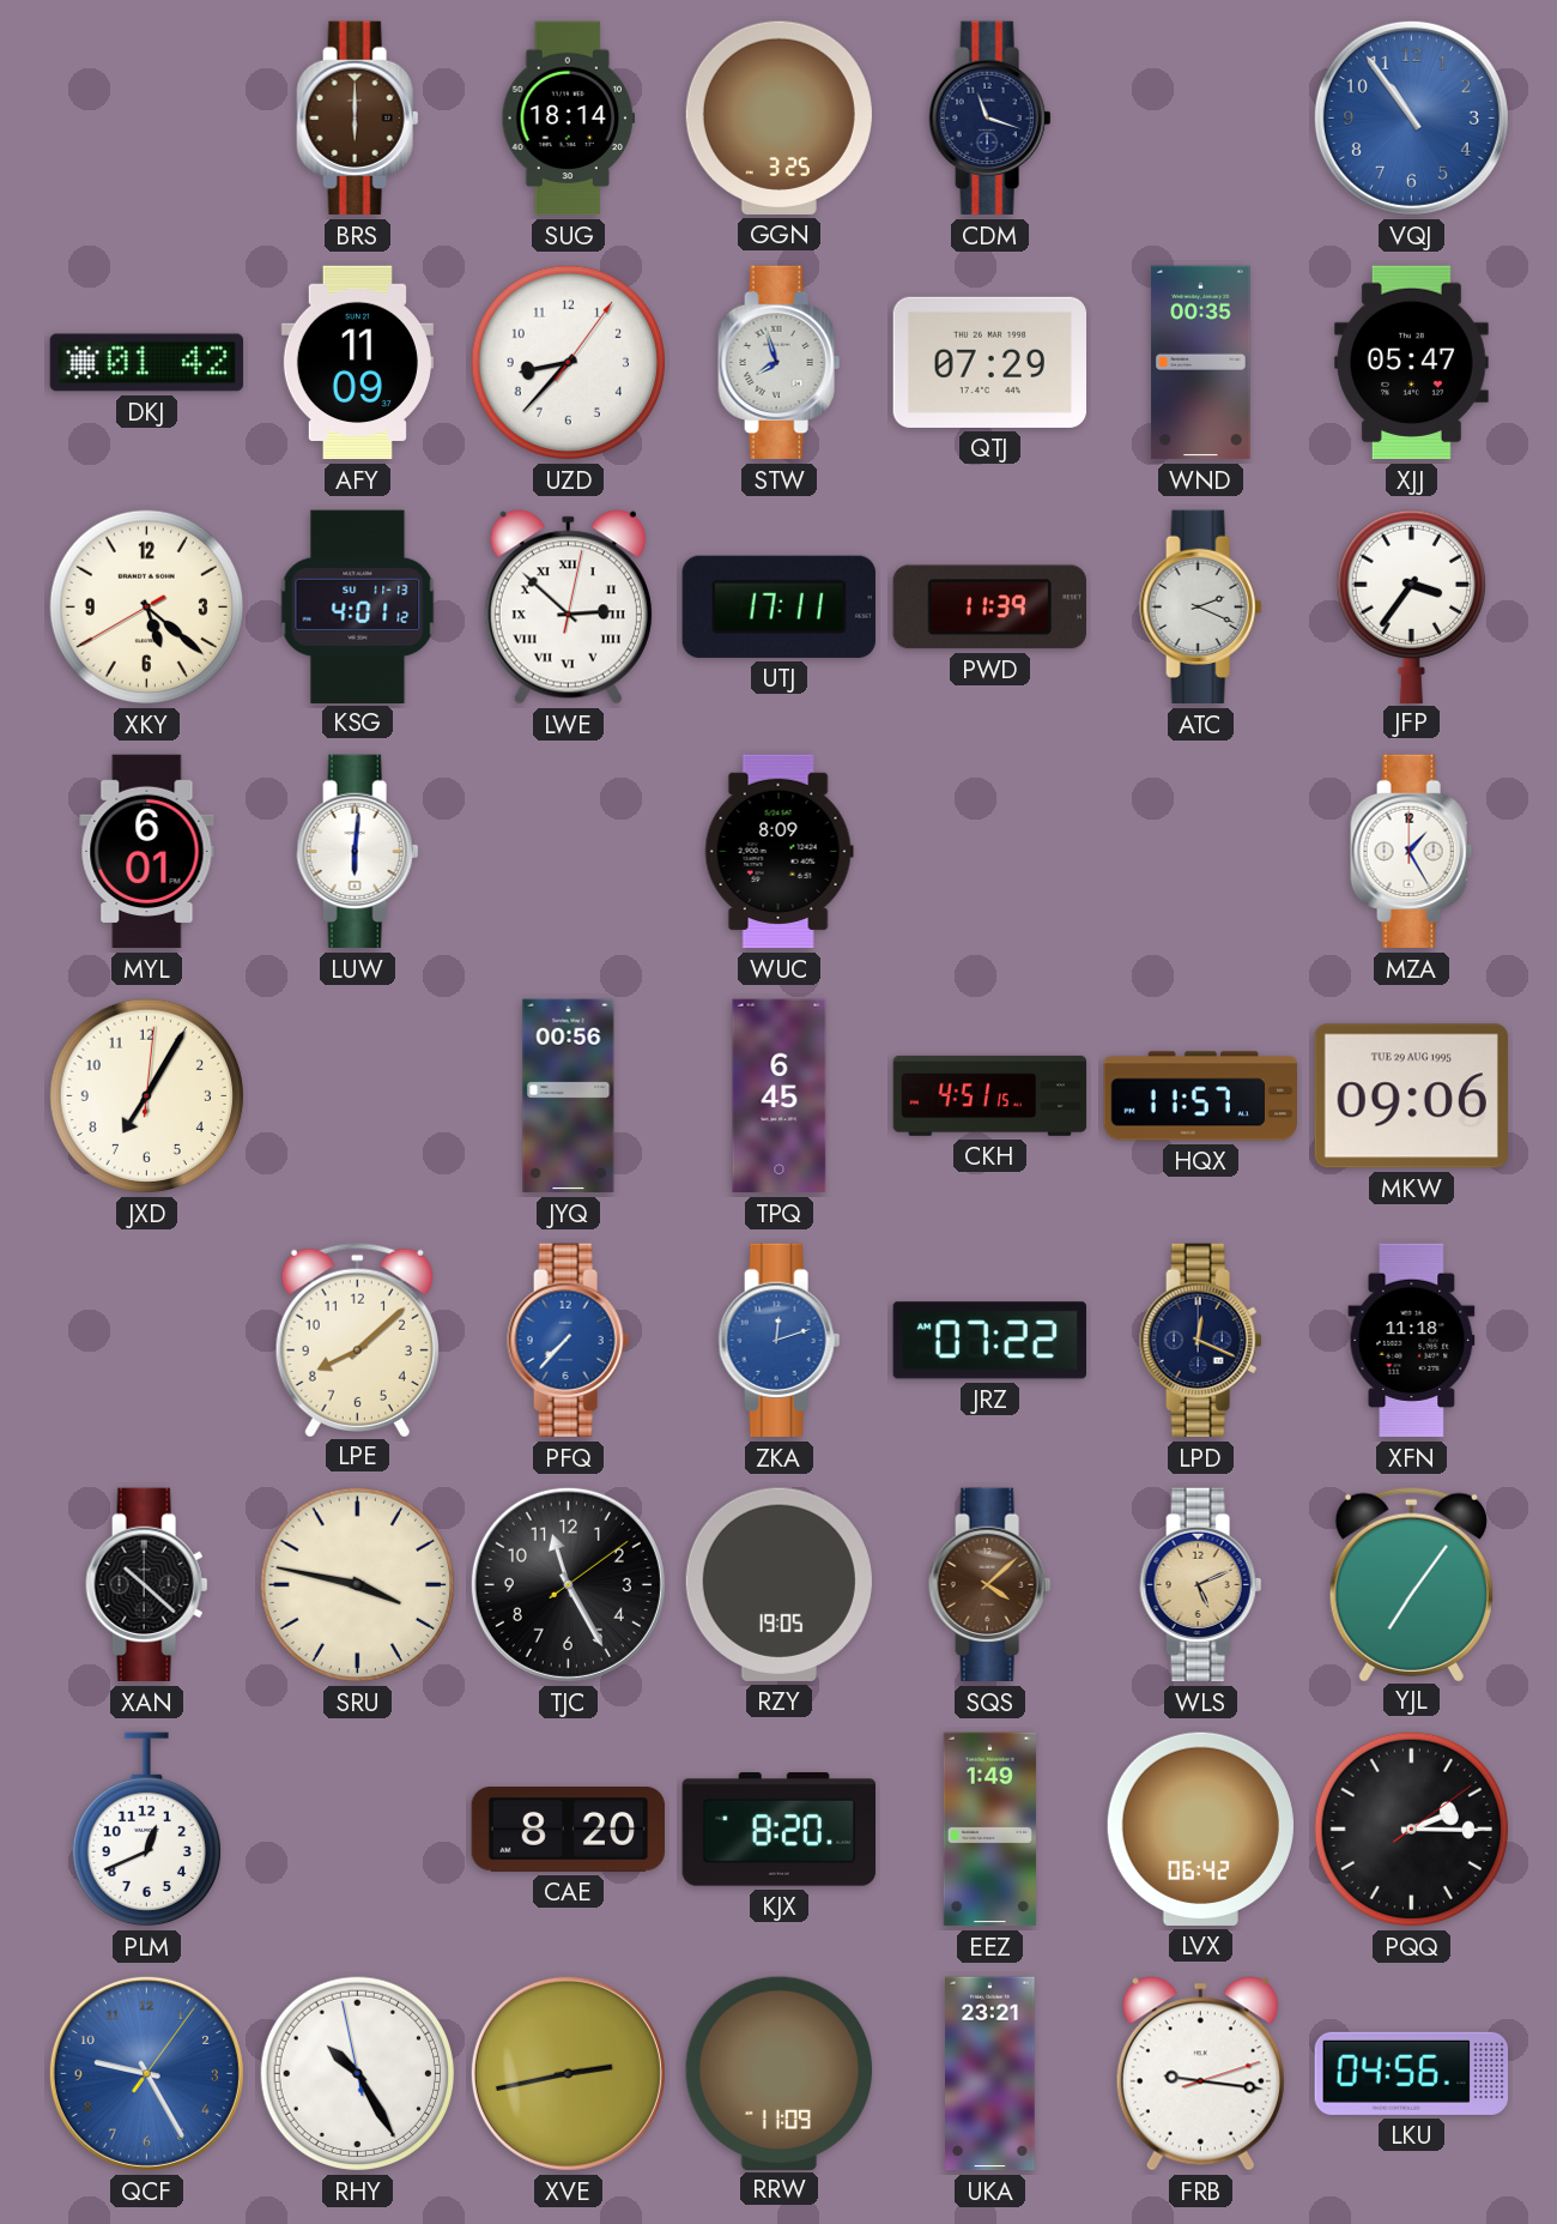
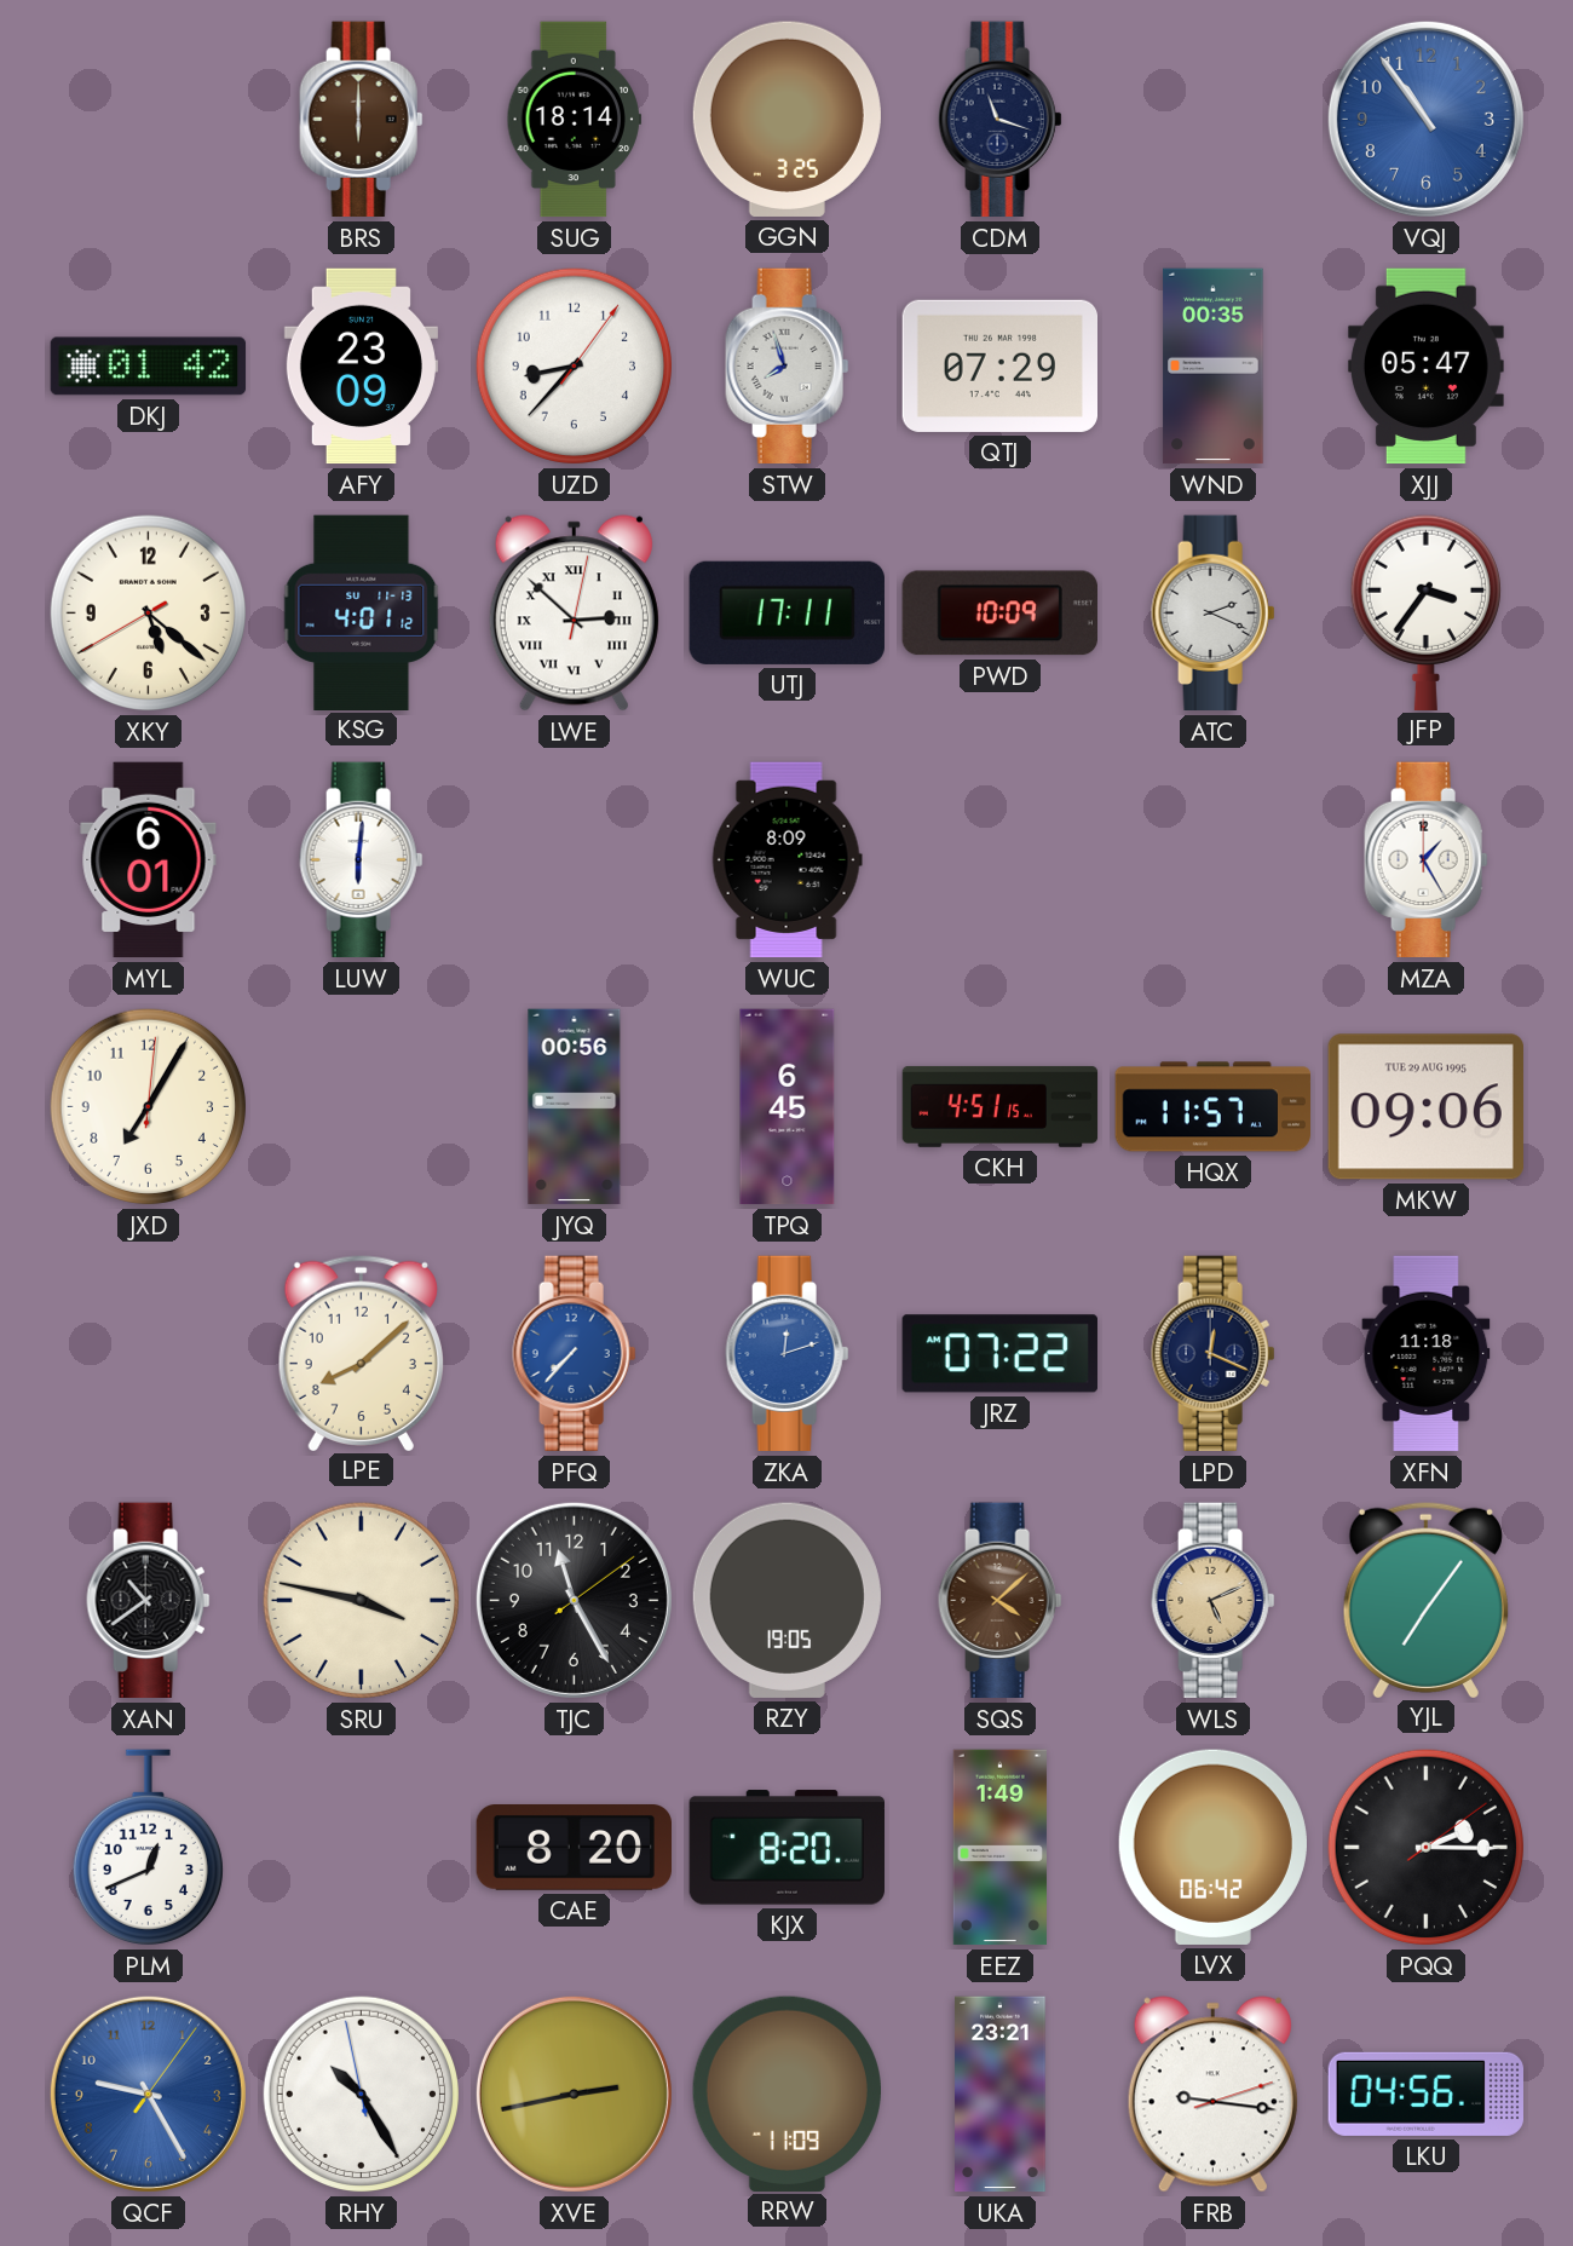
AFY: 11:09 -> 23:09 (361, 367)
PWD: 11:39 -> 10:09 (999, 614)
XAN: 10:22 -> 10:39 (149, 1601)
